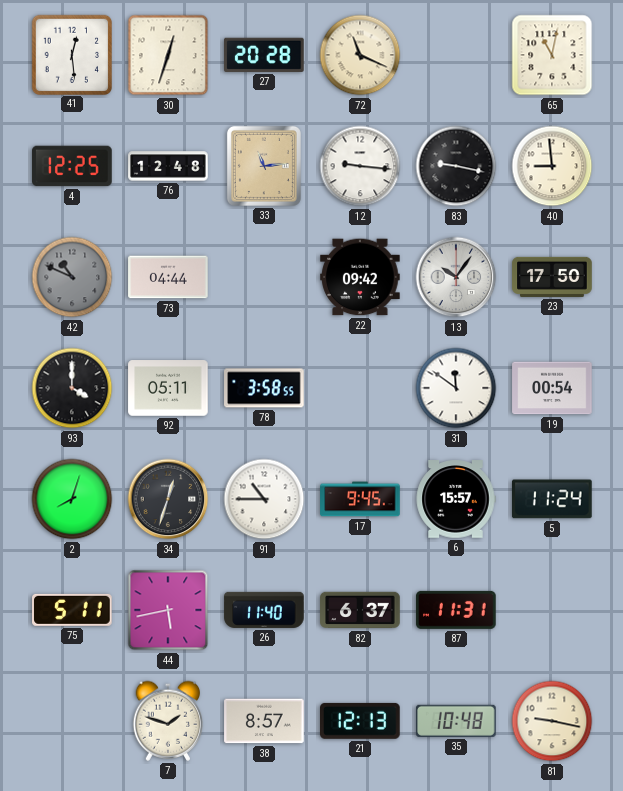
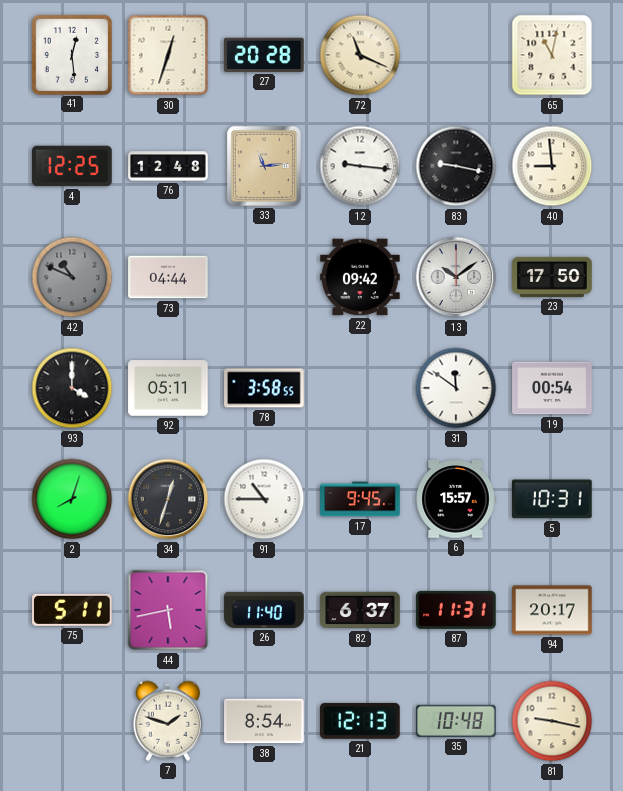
13: 10:06 -> 10:09 (456, 277)
5: 11:24 -> 10:31 (553, 499)
94: none -> 20:17 (552, 610)
38: 8:57 -> 8:54 (264, 721)
